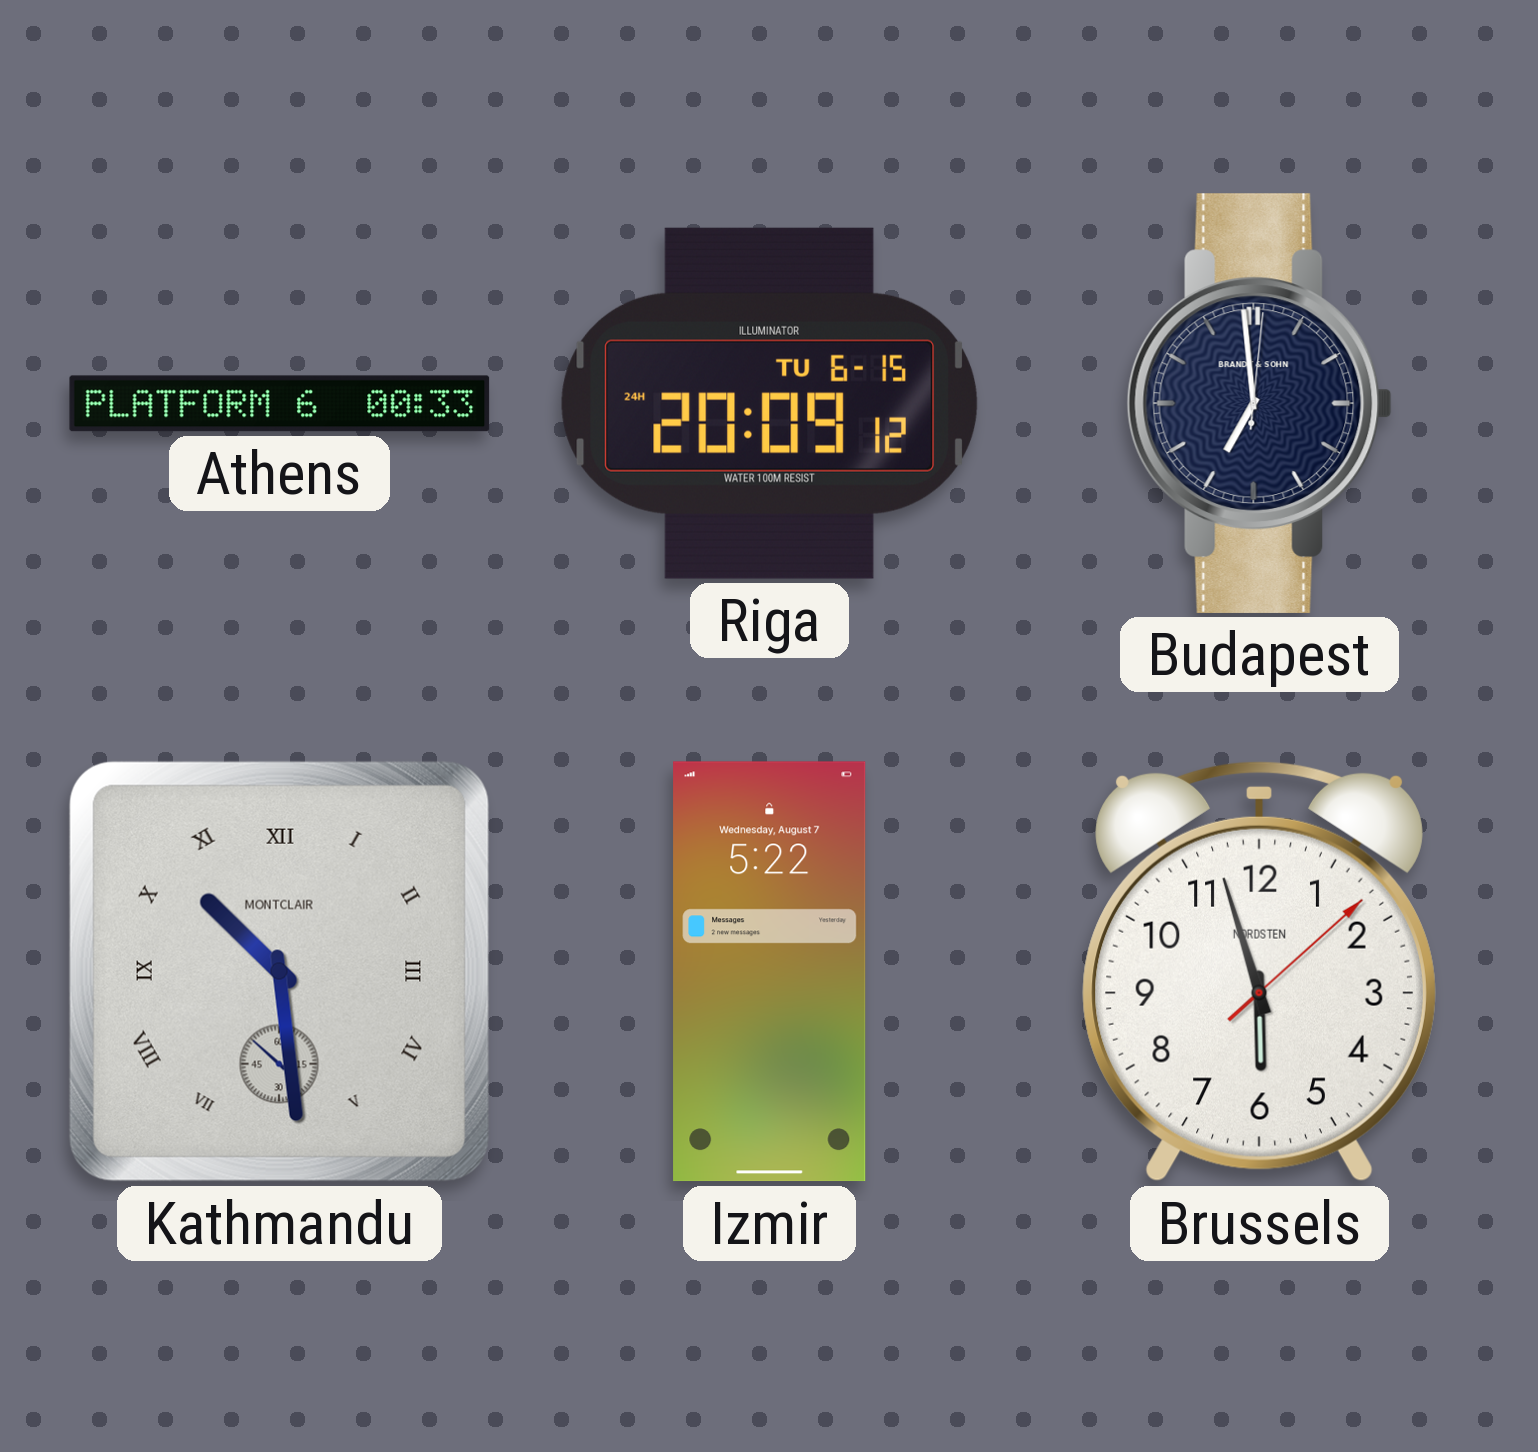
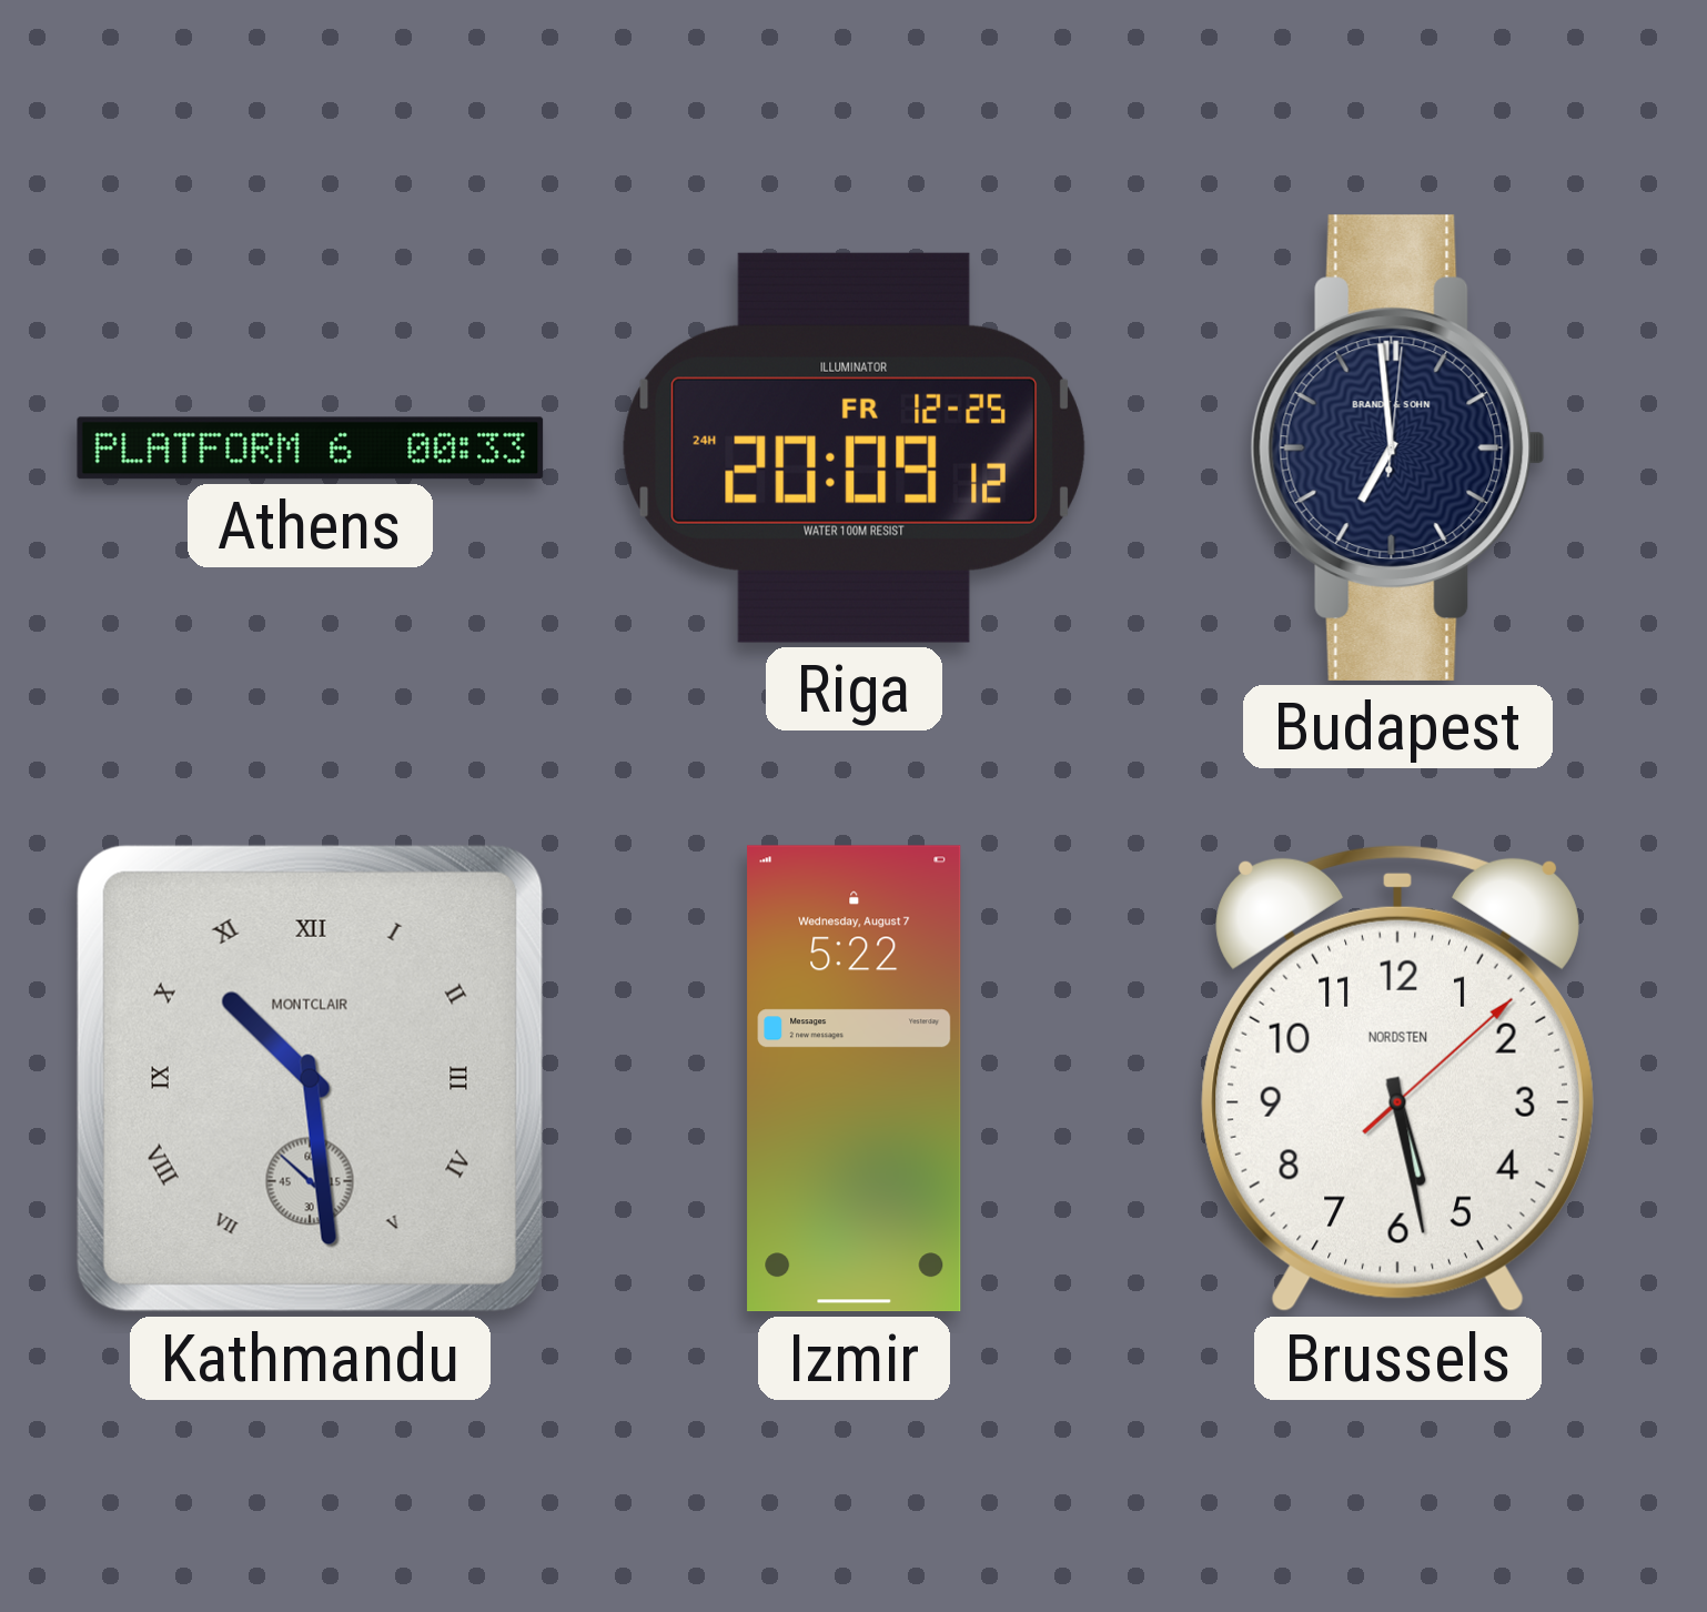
Riga date: TU 6-15 -> FR 12-25 (853, 447)
Brussels: 5:57 -> 5:28 (1397, 1079)
